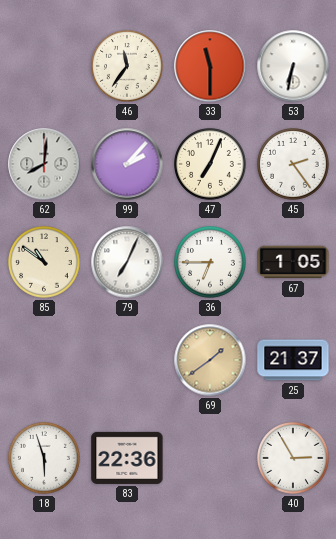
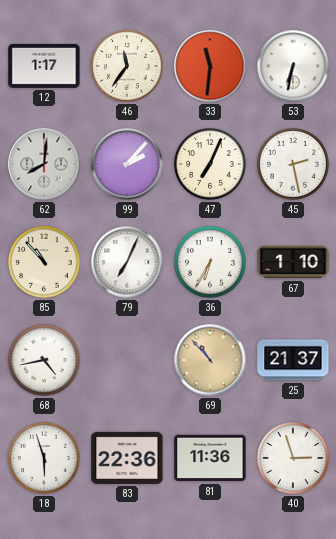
12: none -> 1:17 (44, 66)
33: 11:30 -> 11:31 (210, 66)
45: 2:24 -> 2:28 (293, 164)
85: 10:51 -> 10:53 (44, 262)
36: 6:45 -> 6:35 (210, 262)
67: 1:05 -> 1:10 (293, 262)
68: none -> 4:43 (44, 360)
69: 1:39 -> 10:53 (210, 360)
81: none -> 11:36 (210, 458)
40: 2:55 -> 2:57 (293, 458)
